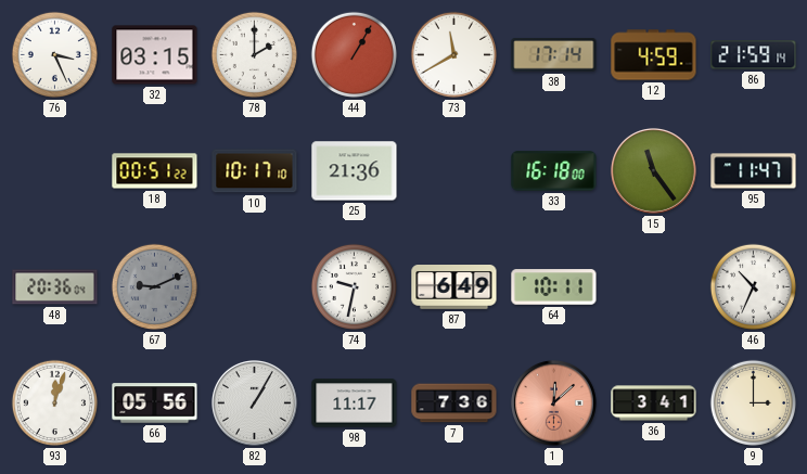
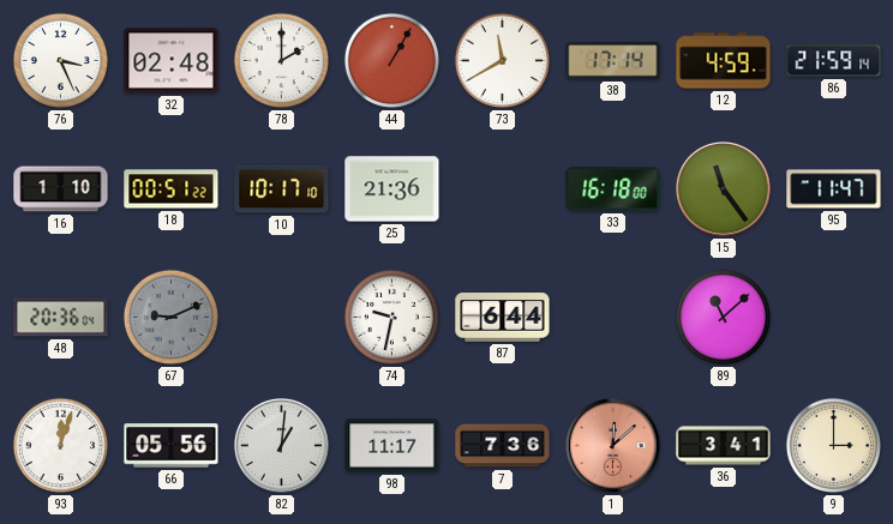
32: 03:15 -> 02:48 (172, 61)
16: none -> 1:10 (61, 189)
87: 6:49 -> 6:44 (503, 318)
64: 10:11 -> none (554, 287)
89: none -> 11:08 (723, 317)
46: 10:34 -> none (753, 286)
82: 1:05 -> 1:01 (281, 445)
